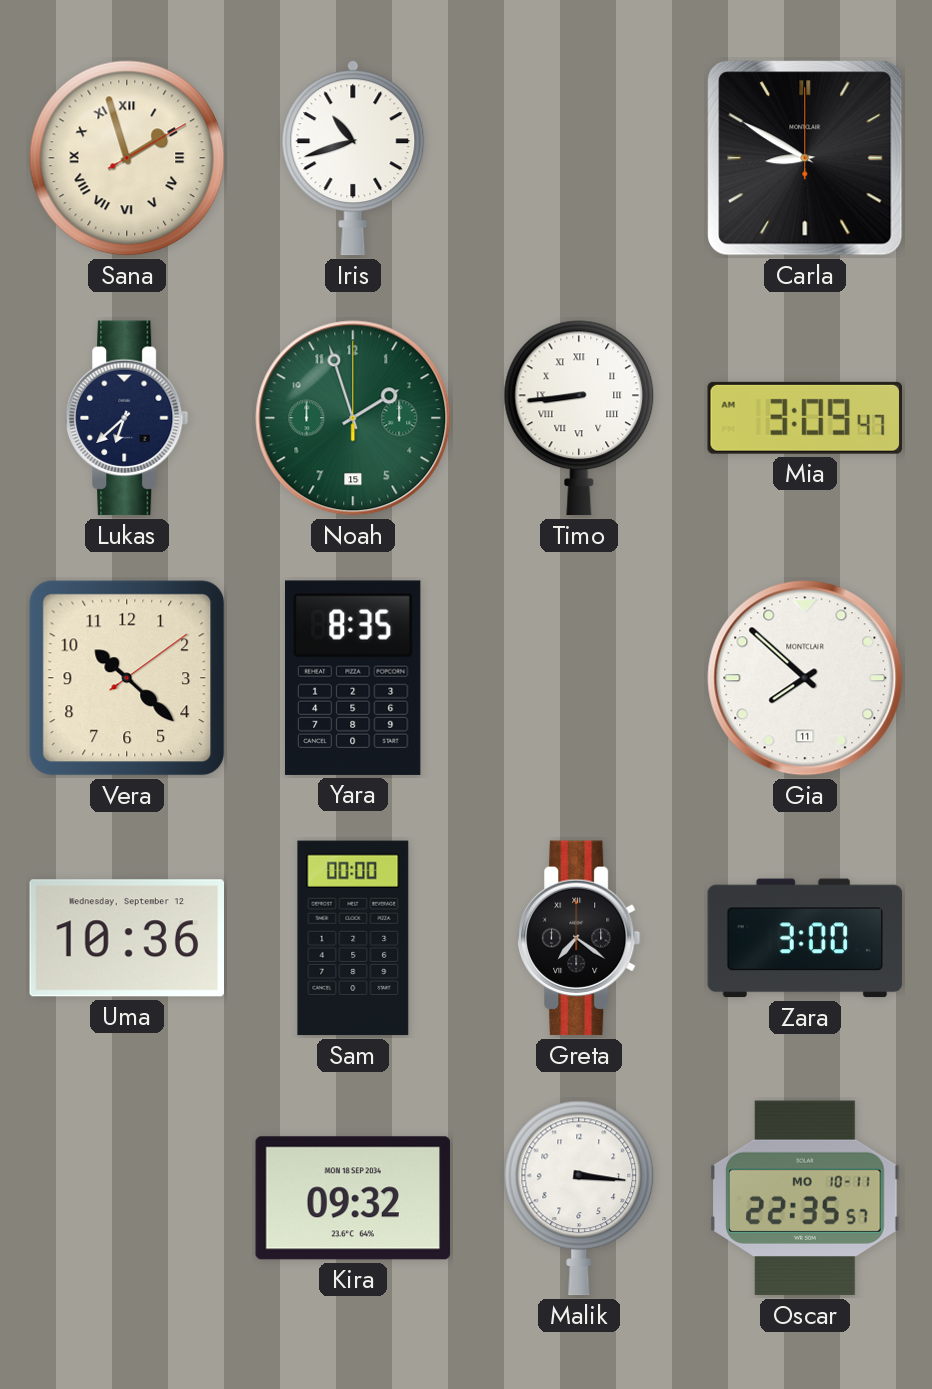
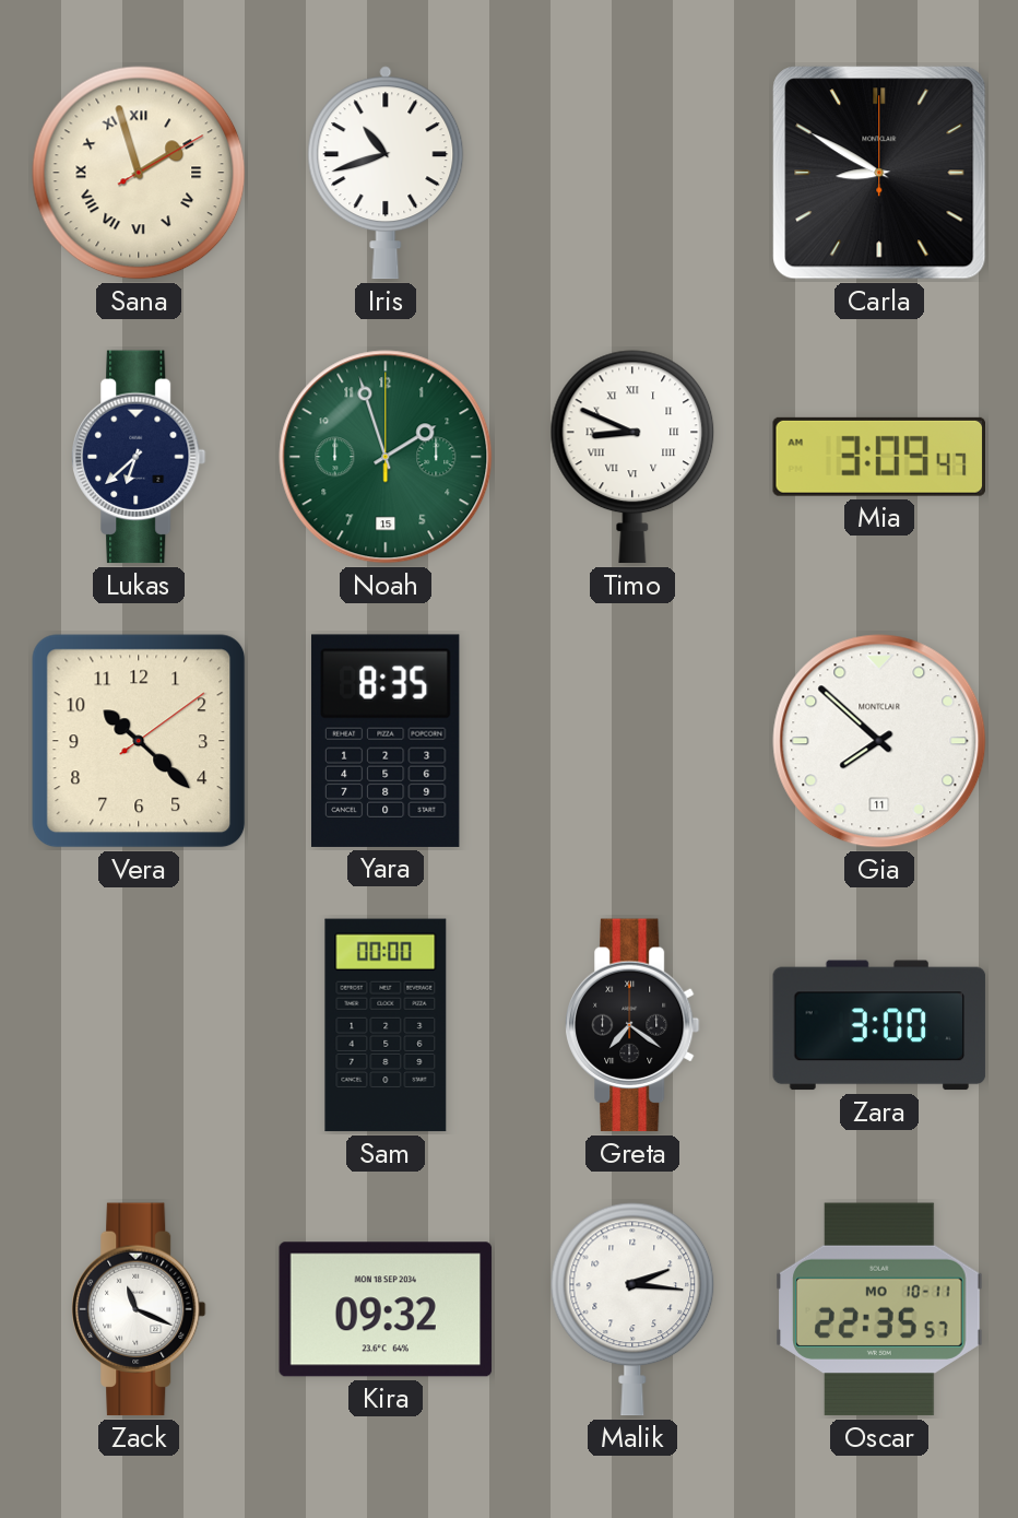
Timo: 8:44 -> 8:49 (632, 457)
Uma: 10:36 -> none (126, 938)
Zack: none -> 11:19 (140, 1309)
Malik: 3:16 -> 2:16 (632, 1309)
